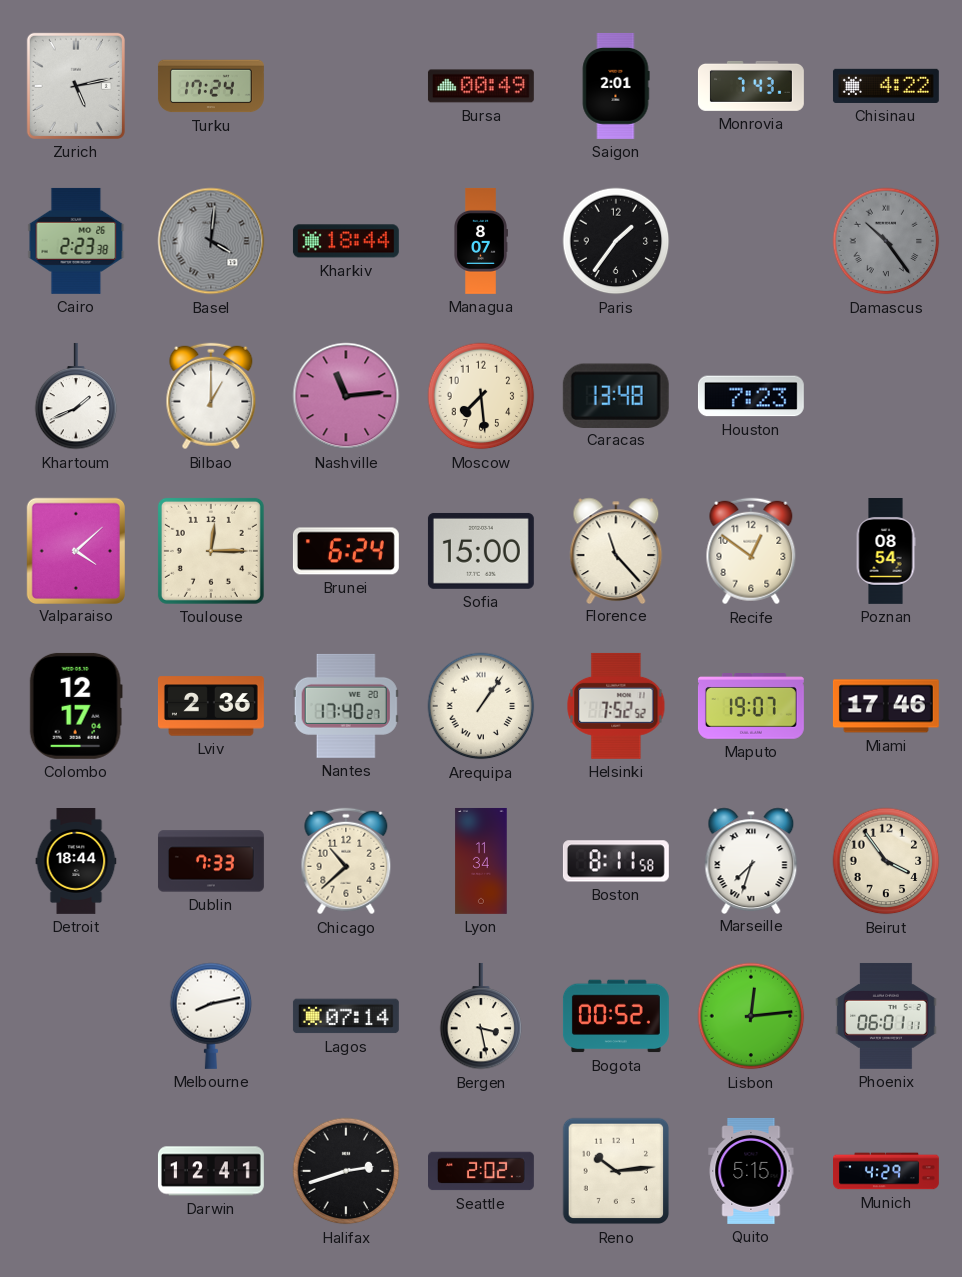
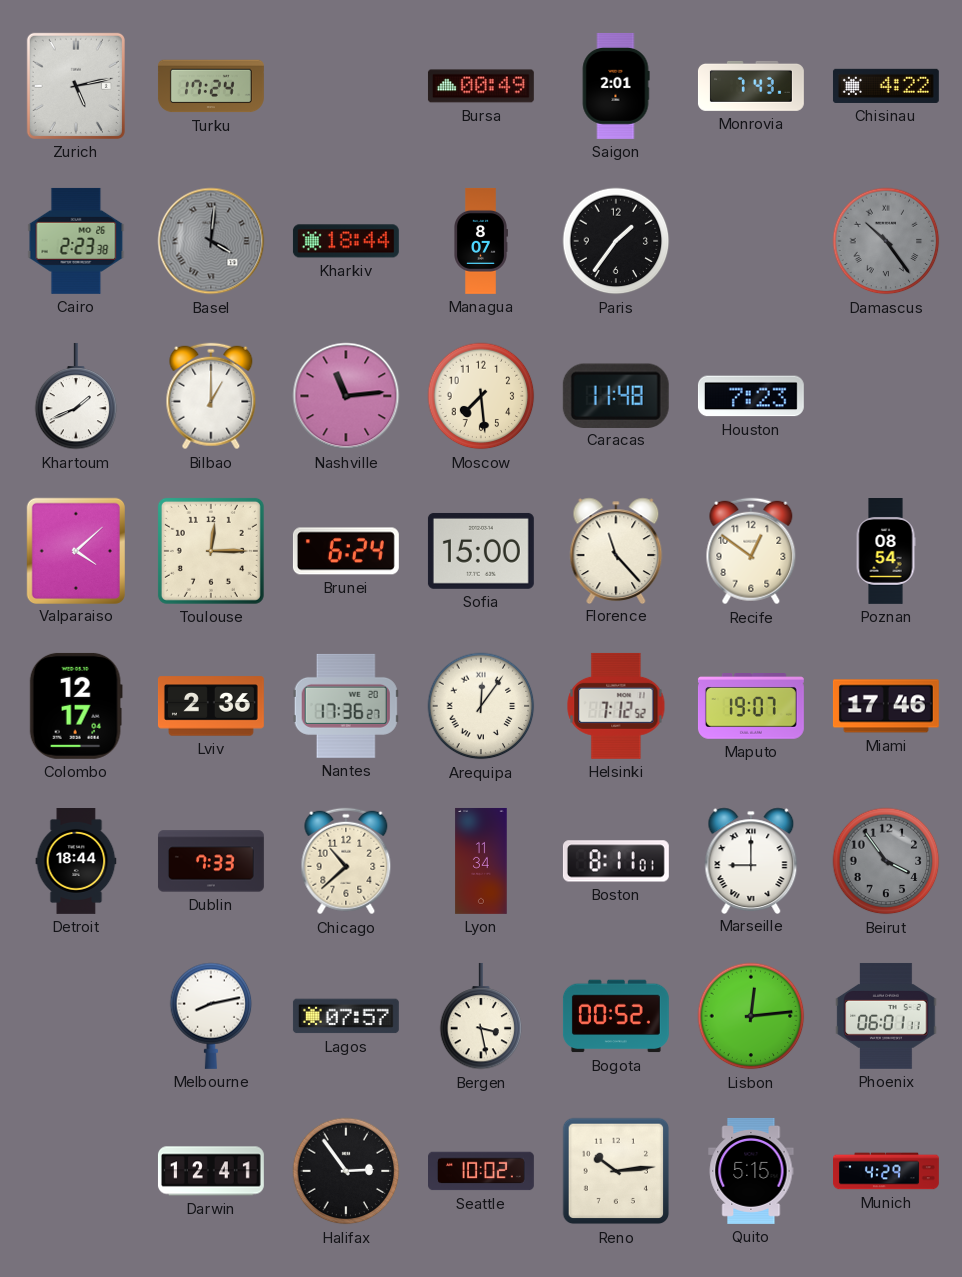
Caracas: 13:48 -> 11:48 (616, 395)
Nantes: 17:40 -> 17:36 (346, 706)
Arequipa: 1:06 -> 12:06 (481, 706)
Helsinki: 7:52 -> 7:12 (616, 706)
Boston: 8:11:58 -> 8:11:01 (616, 861)
Marseille: 7:33 -> 9:00 (751, 860)
Beirut dial: cream -> grey (886, 861)
Lagos: 07:14 -> 07:57 (346, 1016)
Halifax: 2:42 -> 2:54 (346, 1171)
Seattle: 2:02 -> 10:02 (482, 1171)
